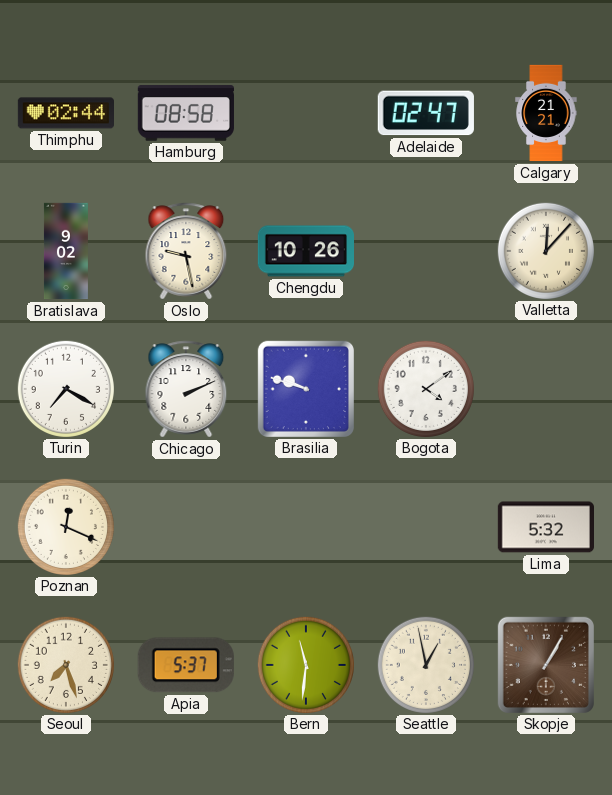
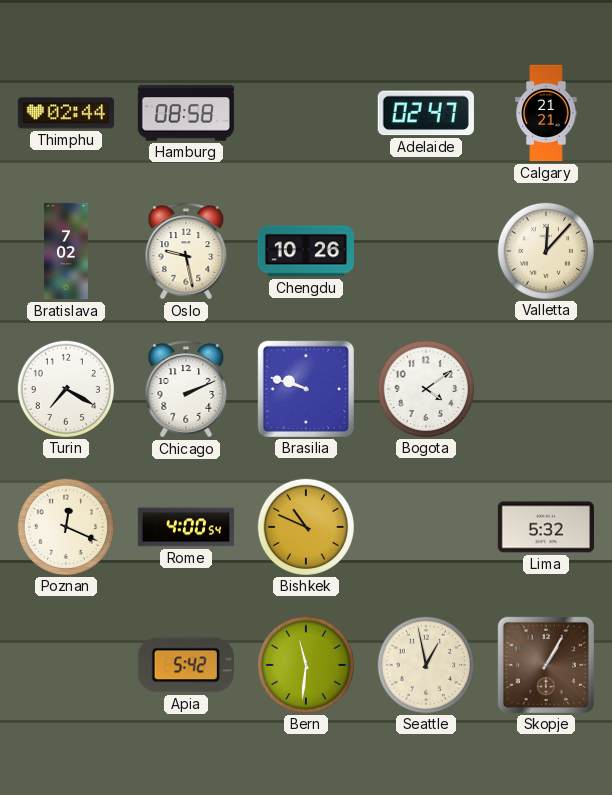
Bratislava: 9:02 -> 7:02 (66, 251)
Rome: none -> 4:00 (185, 527)
Bishkek: none -> 10:49 (305, 526)
Seoul: 7:27 -> none (65, 664)
Apia: 5:37 -> 5:42 (186, 665)
